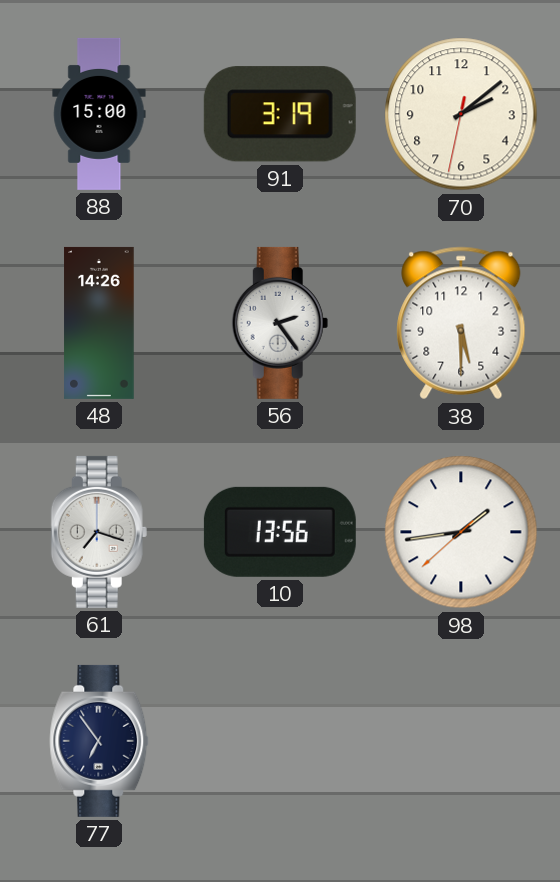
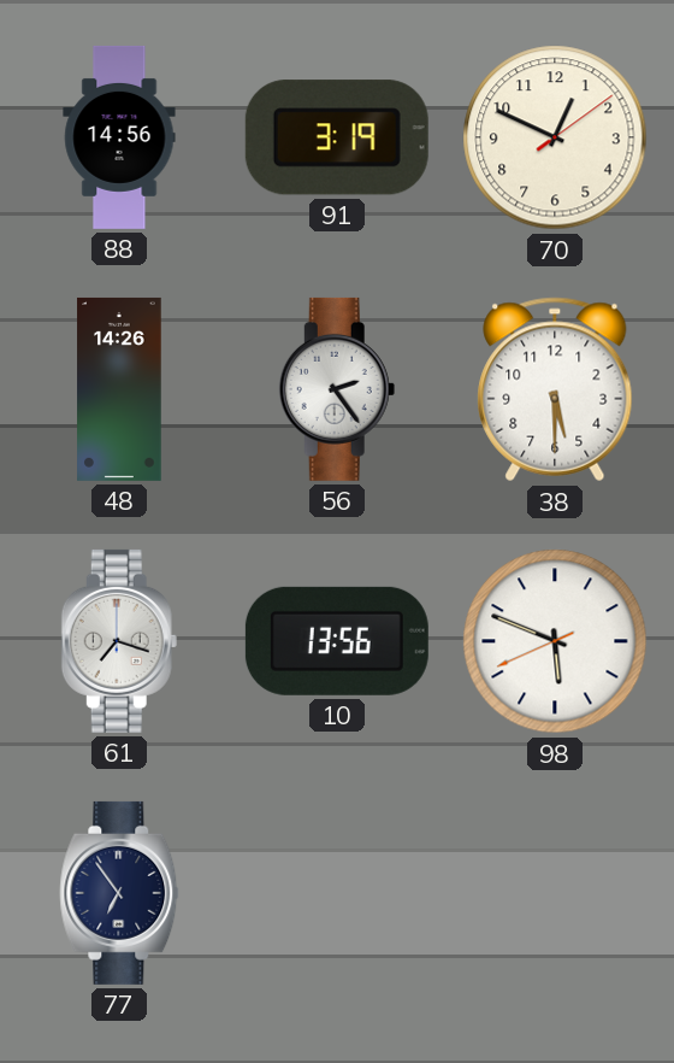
88: 15:00 -> 14:56 (119, 137)
70: 2:08 -> 12:49 (555, 137)
98: 1:43 -> 5:48 (555, 641)
